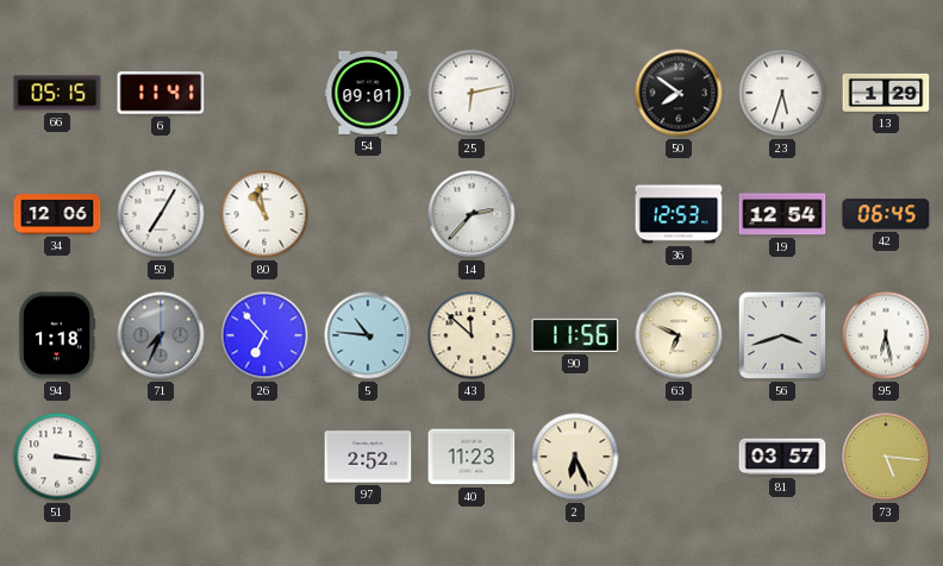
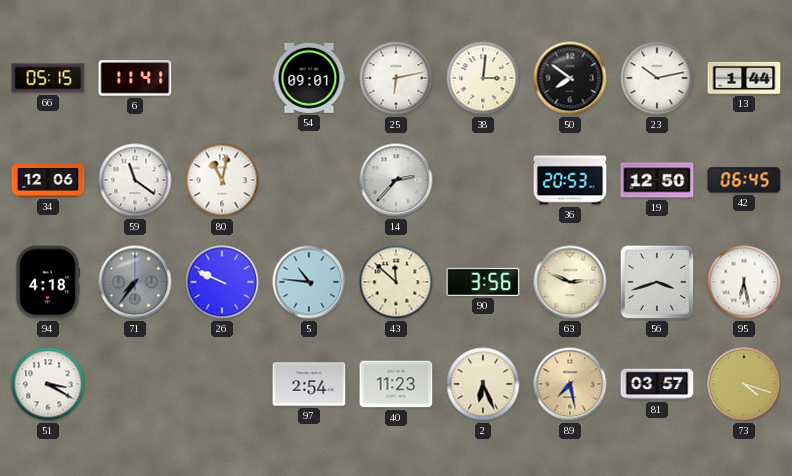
38: none -> 3:01 (483, 78)
23: 5:33 -> 10:13 (657, 78)
13: 1:29 -> 1:44 (744, 78)
59: 7:05 -> 11:21 (135, 180)
80: 10:58 -> 11:02 (222, 180)
36: 12:53 -> 20:53 (570, 180)
19: 12:54 -> 12:50 (657, 180)
94: 1:18 -> 4:18 (47, 282)
71: 7:34 -> 7:36 (135, 282)
26: 6:53 -> 9:49 (222, 282)
90: 11:56 -> 3:56 (483, 282)
63: 6:49 -> 2:49 (570, 282)
51: 3:16 -> 3:20 (48, 384)
97: 2:52 -> 2:54 (309, 384)
89: none -> 7:28 (570, 384)
73: 5:16 -> 4:18 (744, 384)
